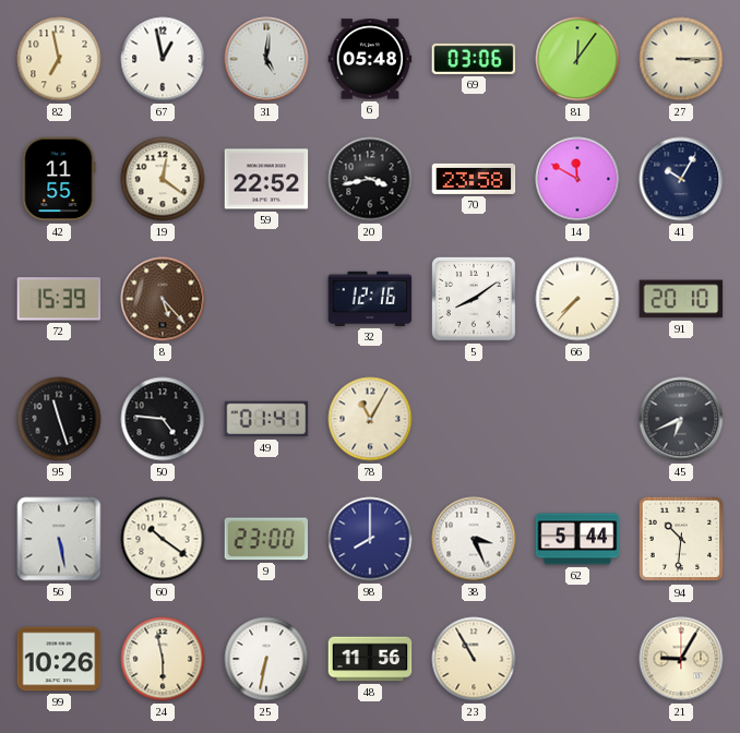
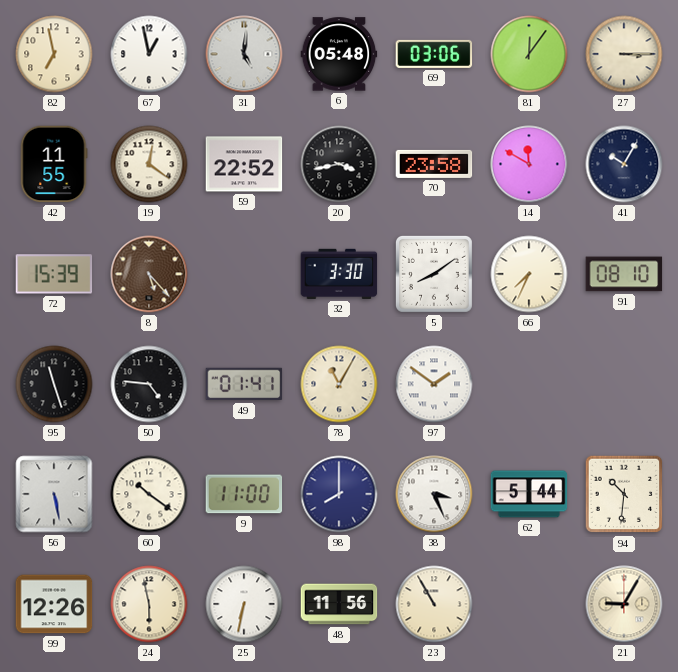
32: 12:16 -> 3:30 (339, 274)
66: 7:37 -> 7:34 (529, 274)
91: 20:10 -> 08:10 (624, 274)
97: none -> 1:51 (434, 384)
45: 6:41 -> none (681, 419)
9: 23:00 -> 11:00 (244, 494)
99: 10:26 -> 12:26 (54, 604)
